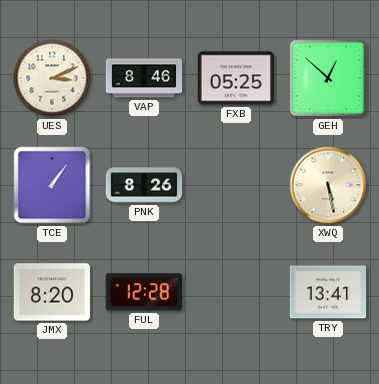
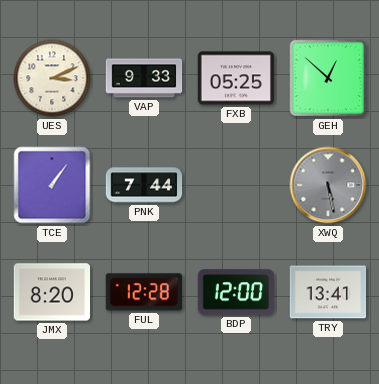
VAP: 8:46 -> 9:33 (144, 78)
PNK: 8:26 -> 7:44 (144, 185)
XWQ dial: cream -> grey (328, 185)
BDP: none -> 12:00 (236, 292)
